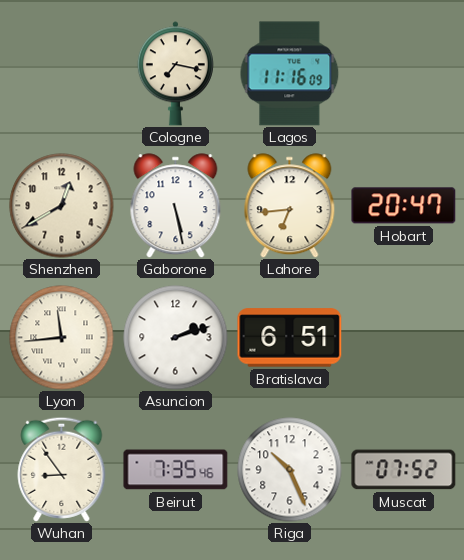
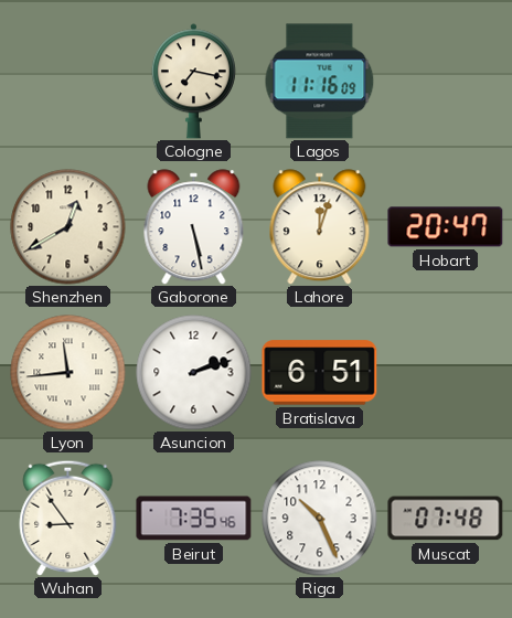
Lahore: 6:44 -> 12:03 (320, 227)
Muscat: 07:52 -> 07:48 (446, 519)
